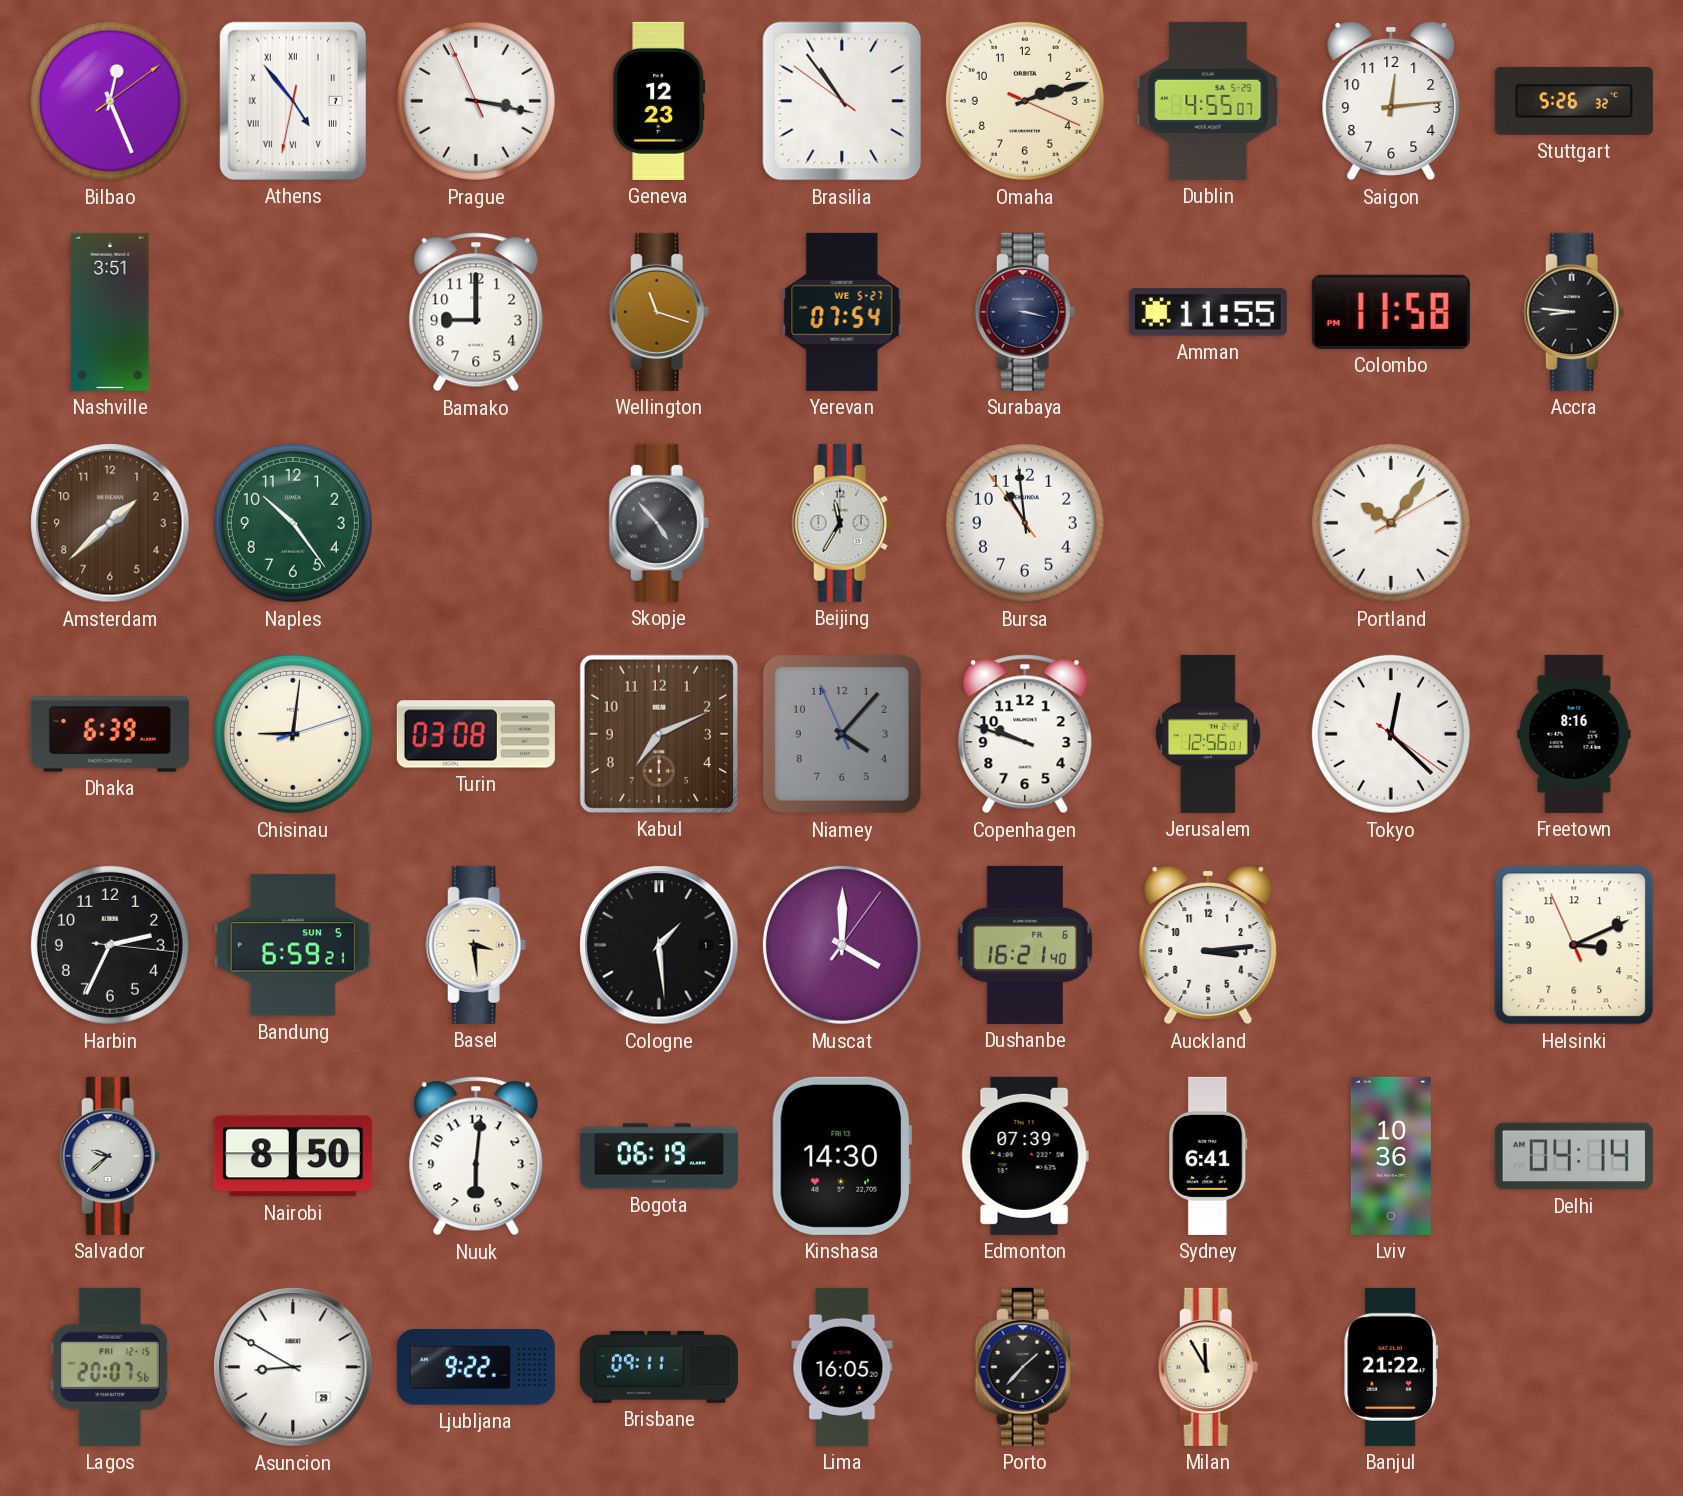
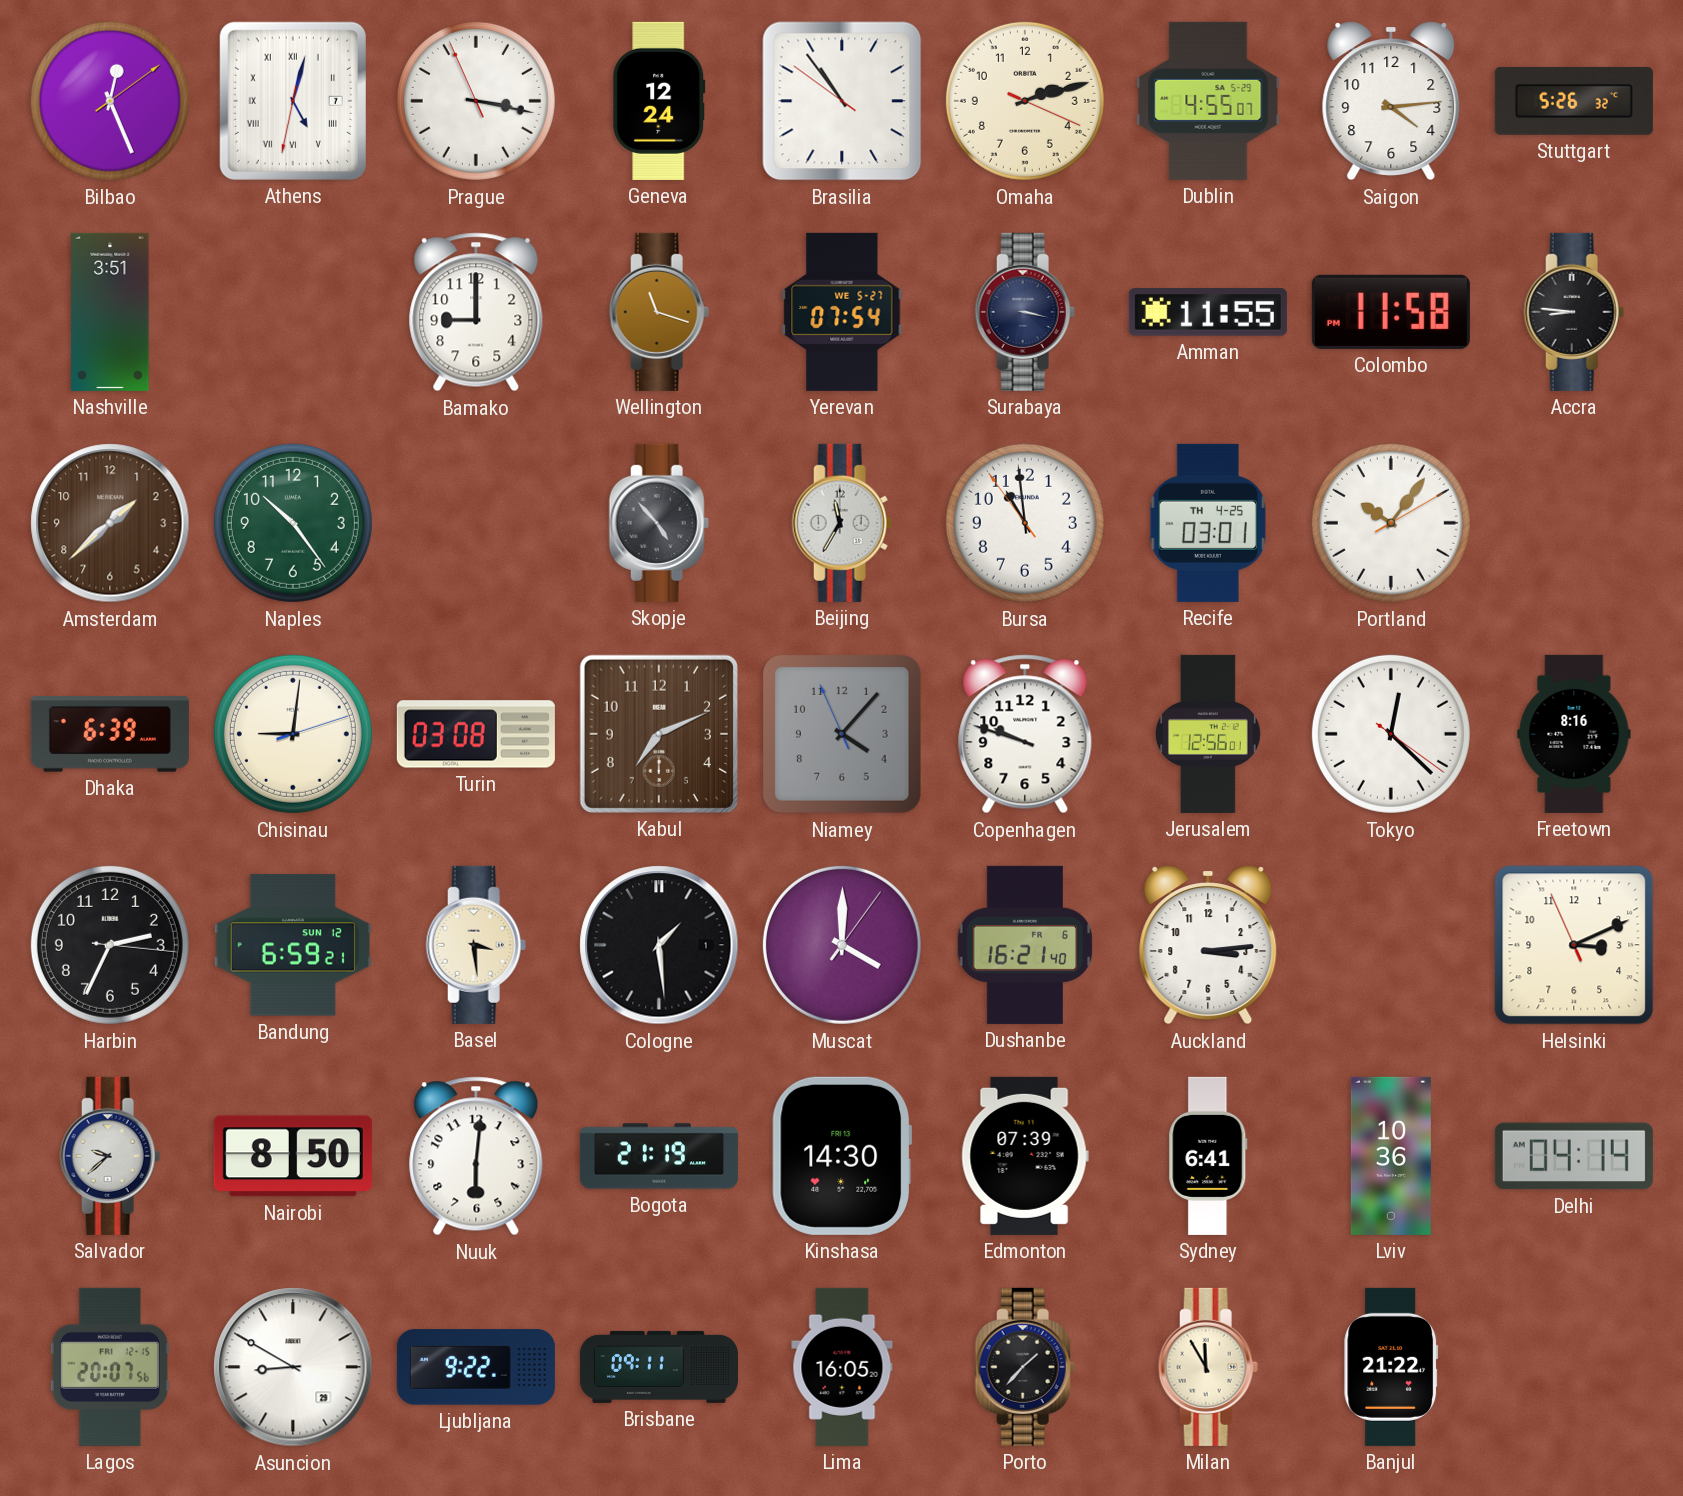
Athens: 4:53 -> 5:02 (293, 101)
Geneva: 12:23 -> 12:24 (659, 101)
Saigon: 12:14 -> 4:14 (1391, 101)
Recife: none -> 03:01 (1208, 523)
Bandung date: SUN 5 -> SUN 12 (293, 945)
Bogota: 06:19 -> 21:19 (659, 1156)
